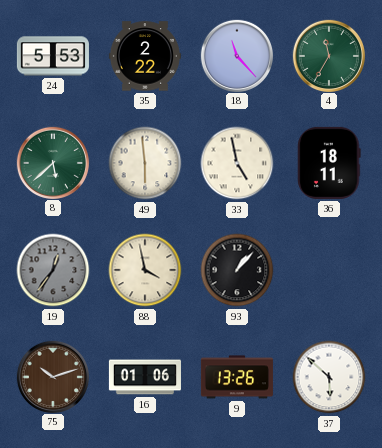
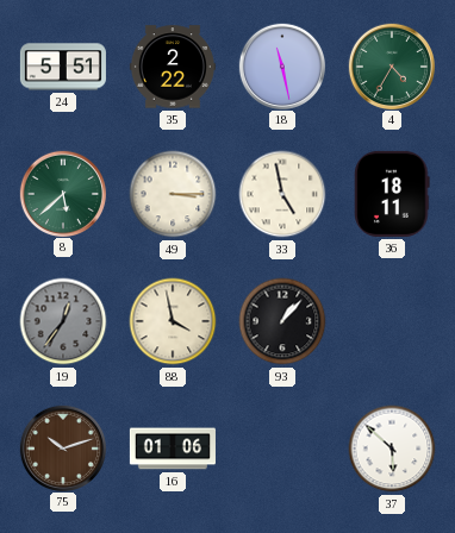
24: 5:53 -> 5:51 (63, 67)
18: 11:23 -> 11:28 (281, 65)
4: 11:35 -> 4:35 (391, 65)
49: 5:59 -> 3:15 (173, 194)
9: 13:26 -> none (237, 377)
